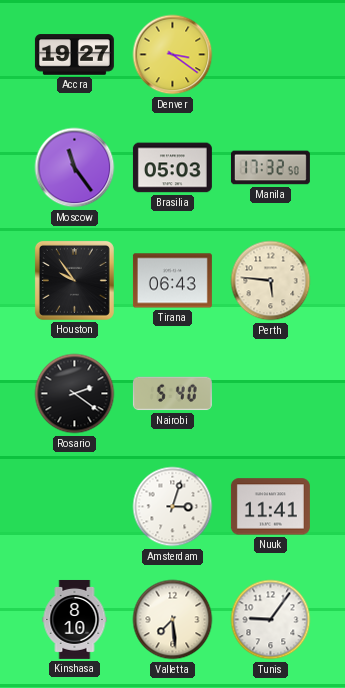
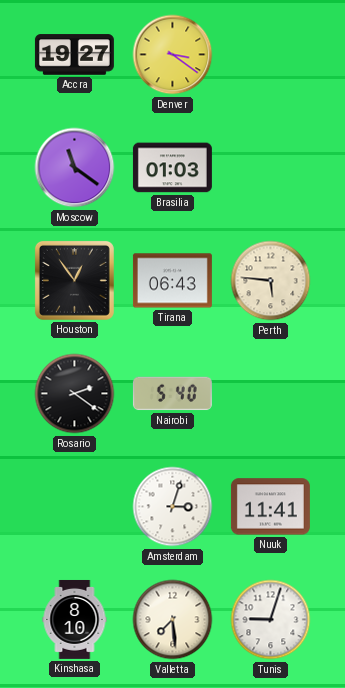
Moscow: 11:24 -> 11:21 (75, 168)
Brasilia: 05:03 -> 01:03 (172, 168)
Manila: 17:32 -> none (270, 168)
Houston: 9:54 -> 12:54 (74, 280)
Tunis: 9:06 -> 9:03 (271, 620)
